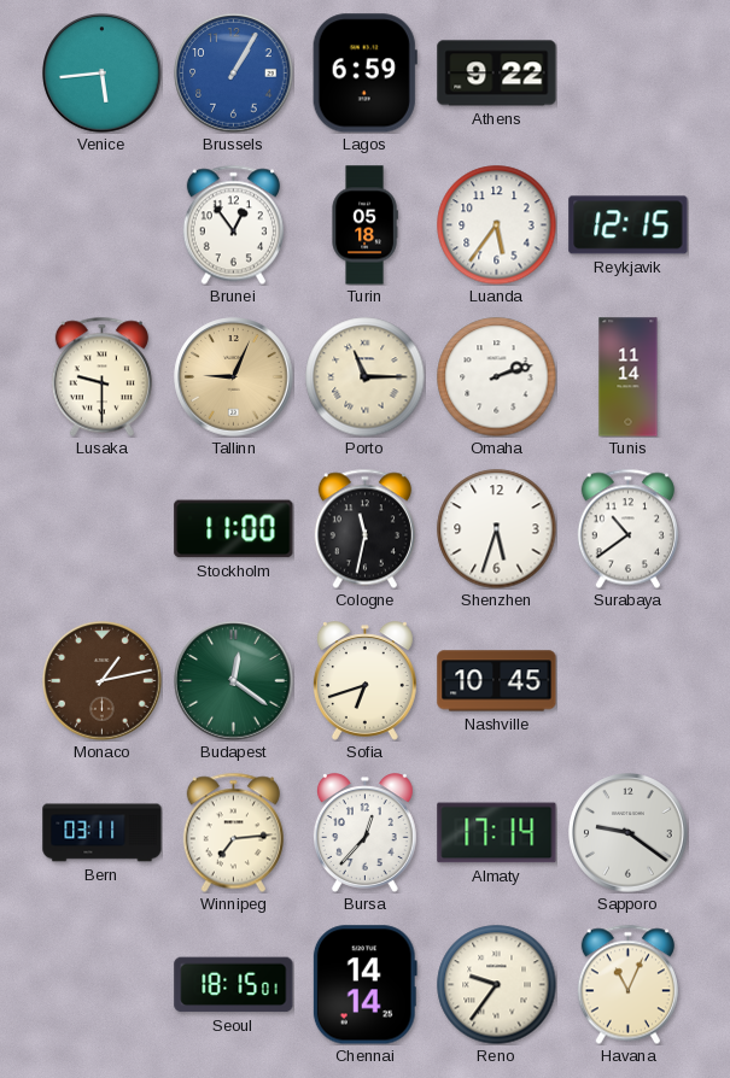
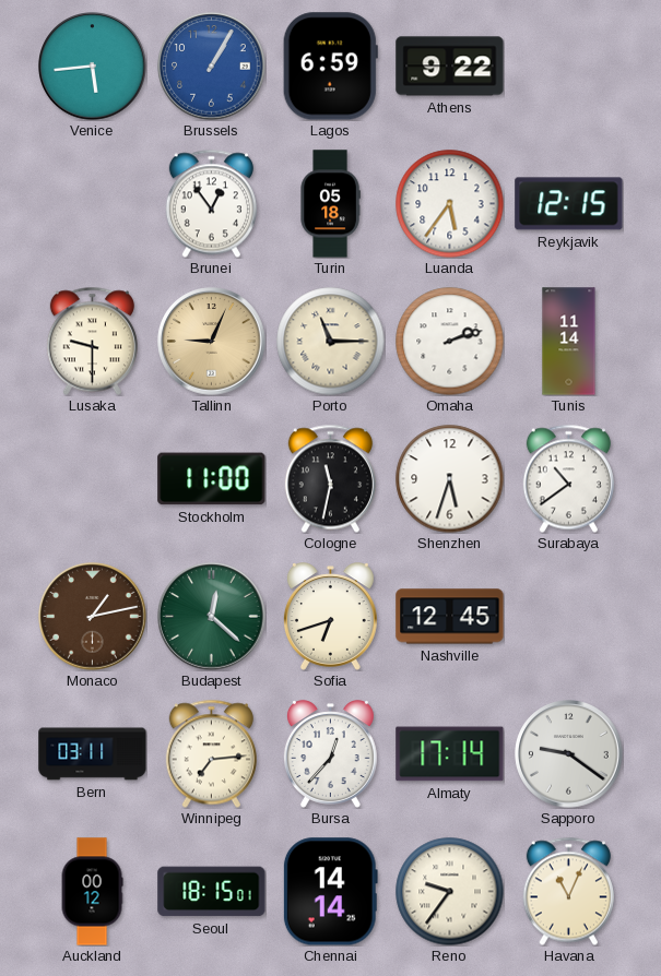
Budapest: 12:21 -> 12:22 (212, 617)
Nashville: 10:45 -> 12:45 (450, 617)
Auckland: none -> 00:12 (92, 892)
